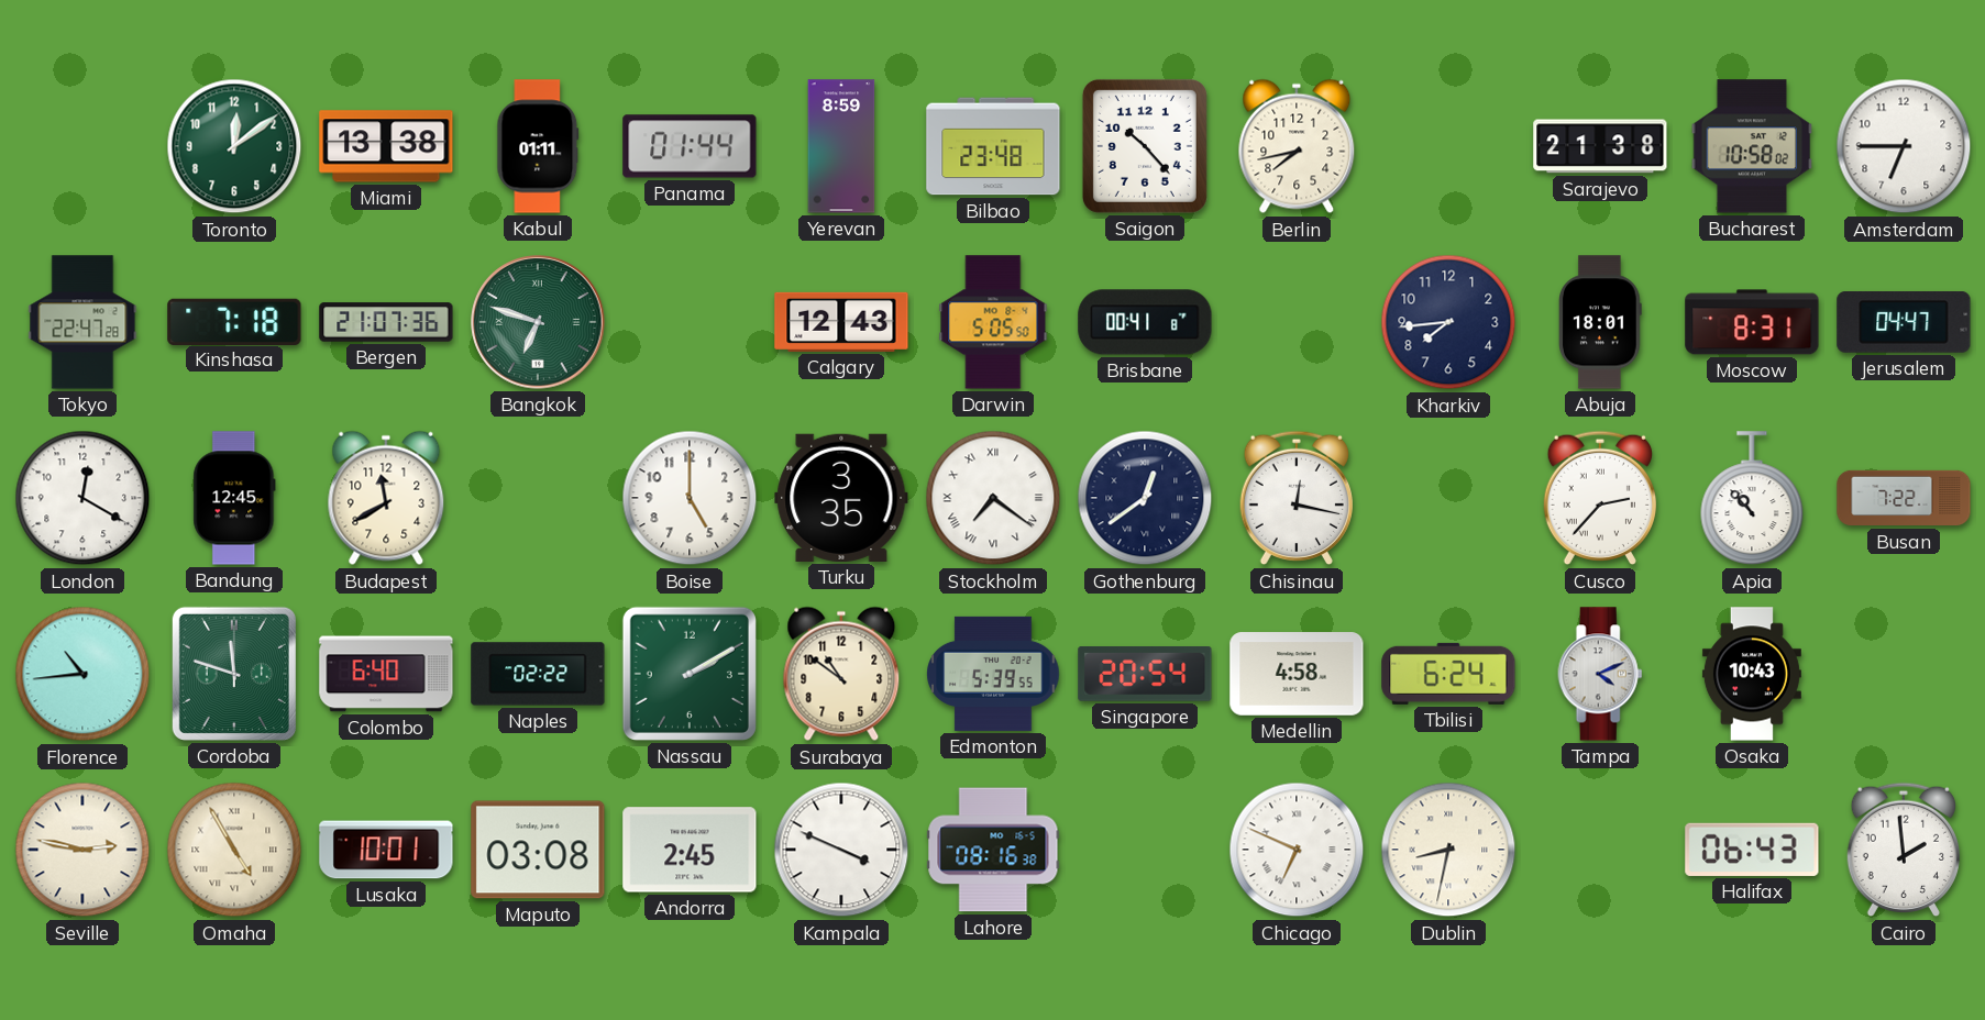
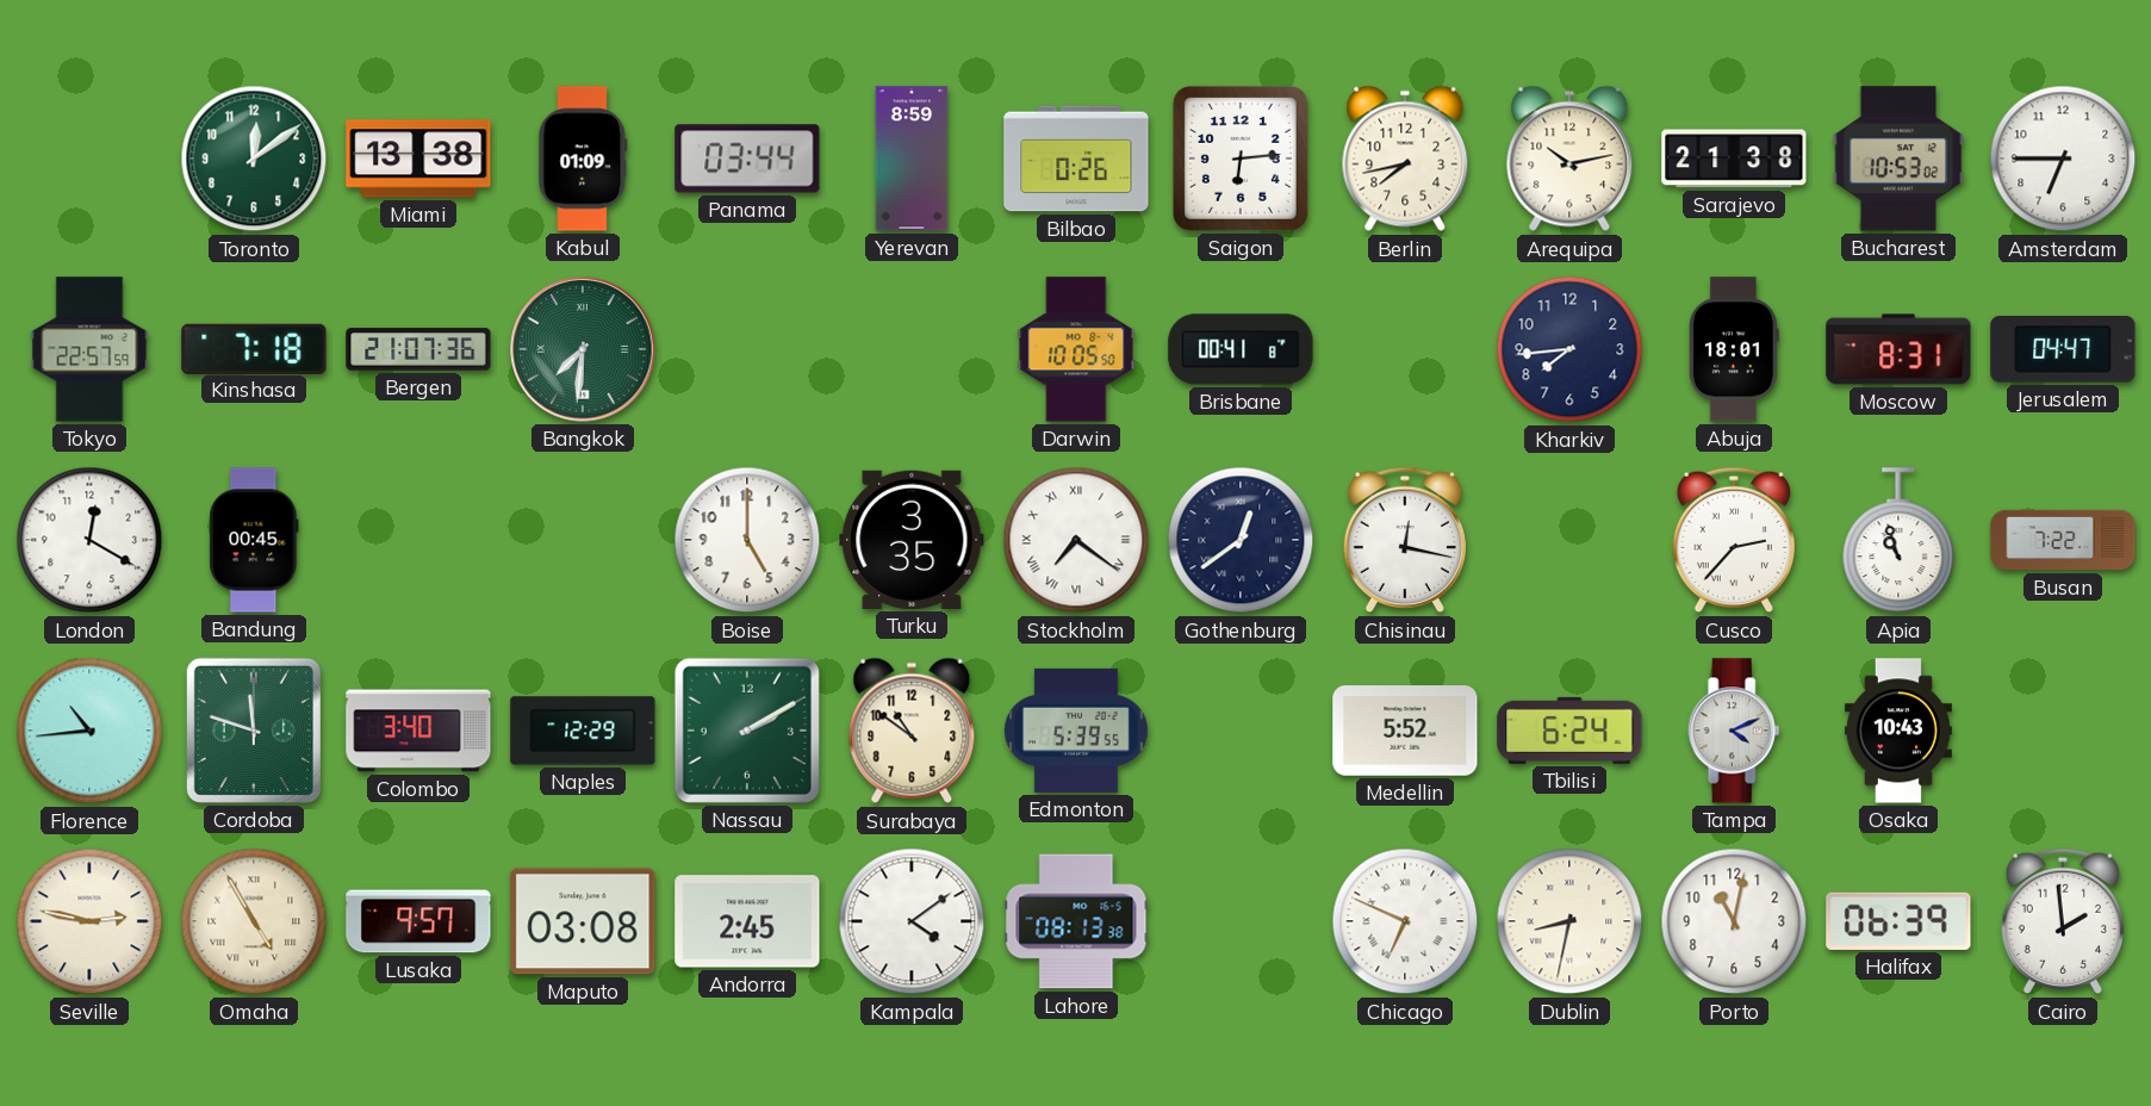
Kabul: 01:11 -> 01:09 (583, 159)
Panama: 01:44 -> 03:44 (747, 159)
Bilbao: 23:48 -> 0:26 (1076, 159)
Saigon: 10:23 -> 6:14 (1241, 159)
Arequipa: none -> 10:13 (1569, 159)
Bucharest: 10:58 -> 10:53 (1898, 159)
Tokyo: 22:47 -> 22:57 (89, 349)
Bangkok: 6:48 -> 7:31 (583, 349)
Calgary: 12:43 -> none (841, 322)
Darwin: 5:05 -> 10:05 (1076, 349)
Bandung: 12:45 -> 00:45 (254, 540)
Budapest: 11:40 -> none (386, 498)
Apia: 10:53 -> 10:57 (1898, 541)
Colombo: 6:40 -> 3:40 (418, 731)
Naples: 02:22 -> 12:29 (583, 731)
Singapore: 20:54 -> none (1145, 675)
Medellin: 4:58 -> 5:52 (1405, 731)
Lusaka: 10:01 -> 9:57 (418, 921)
Kampala: 3:49 -> 4:09 (912, 921)
Lahore: 08:16 -> 08:13 (1076, 921)
Porto: none -> 11:02 (1734, 921)
Halifax: 06:43 -> 06:39 (1898, 921)
